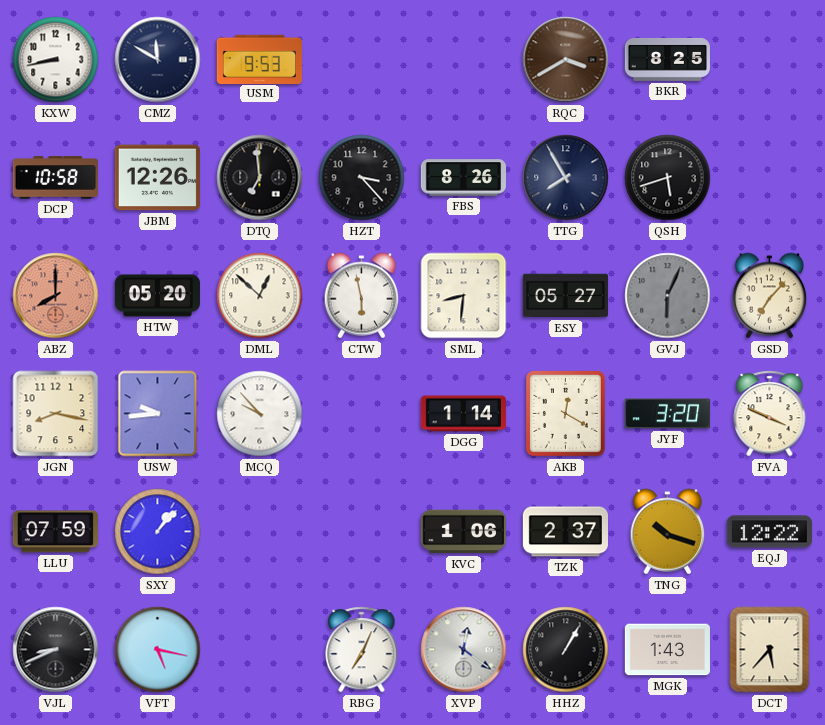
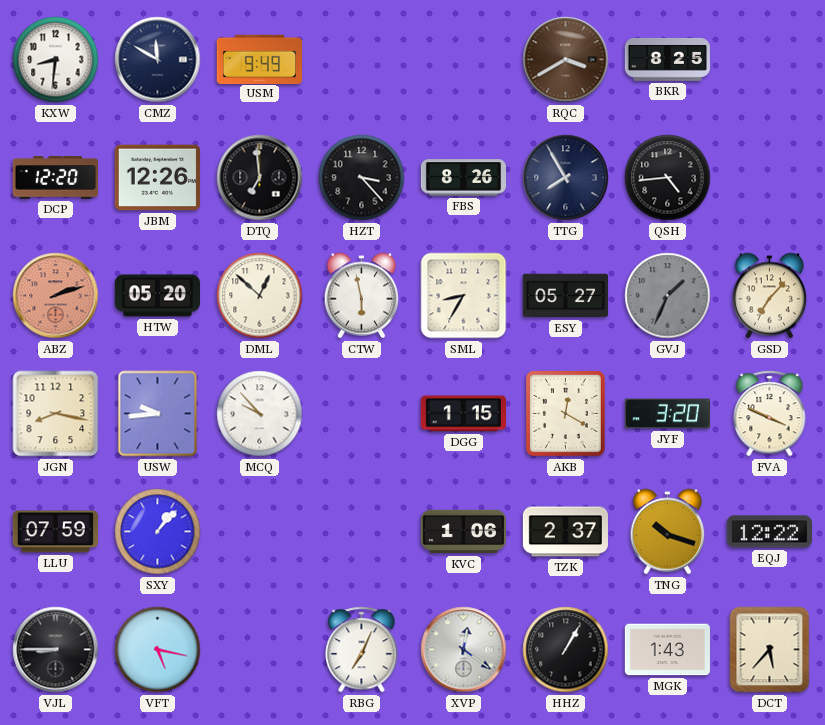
KXW: 8:43 -> 8:31 (56, 60)
USM: 9:53 -> 9:49 (259, 59)
DCP: 10:58 -> 12:20 (55, 178)
QSH: 5:42 -> 4:44 (668, 178)
ABZ: 8:00 -> 2:12 (56, 296)
SML: 8:31 -> 8:35 (464, 296)
GVJ: 6:04 -> 1:34 (668, 296)
DGG: 1:14 -> 1:15 (463, 414)
VJL: 8:41 -> 8:45 (56, 650)
